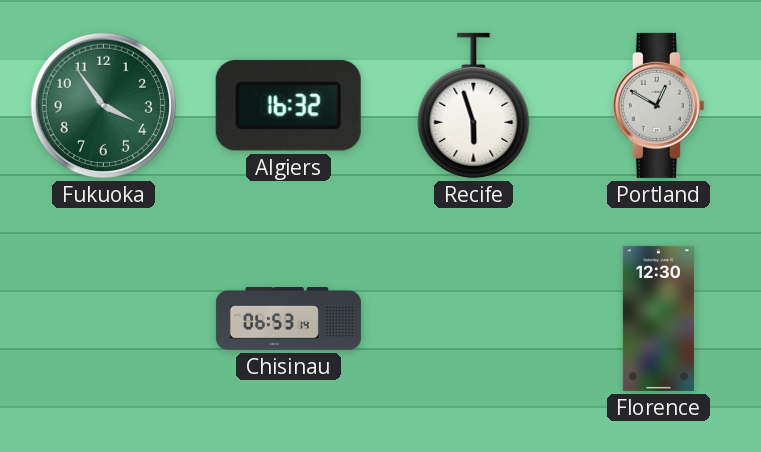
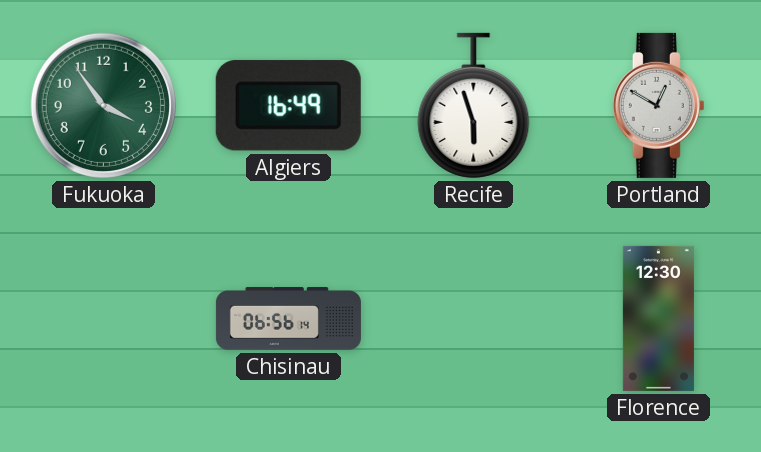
Algiers: 16:32 -> 16:49 (288, 106)
Chisinau: 06:53 -> 06:56 (288, 319)
